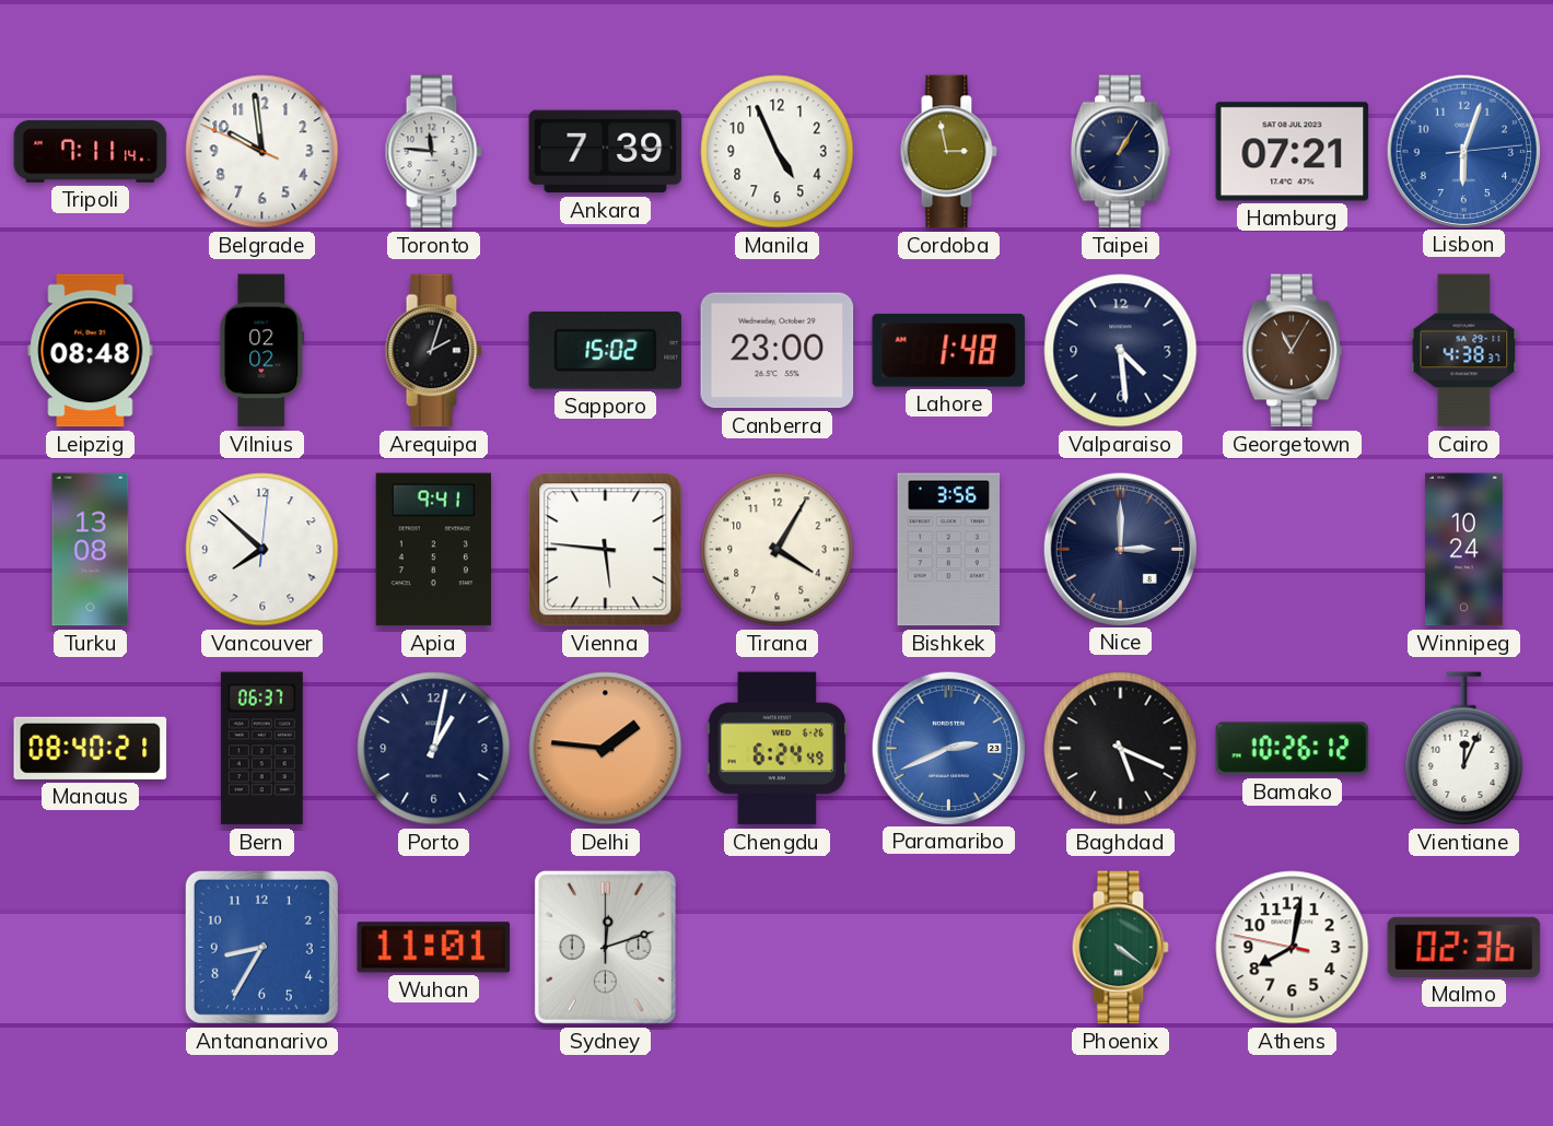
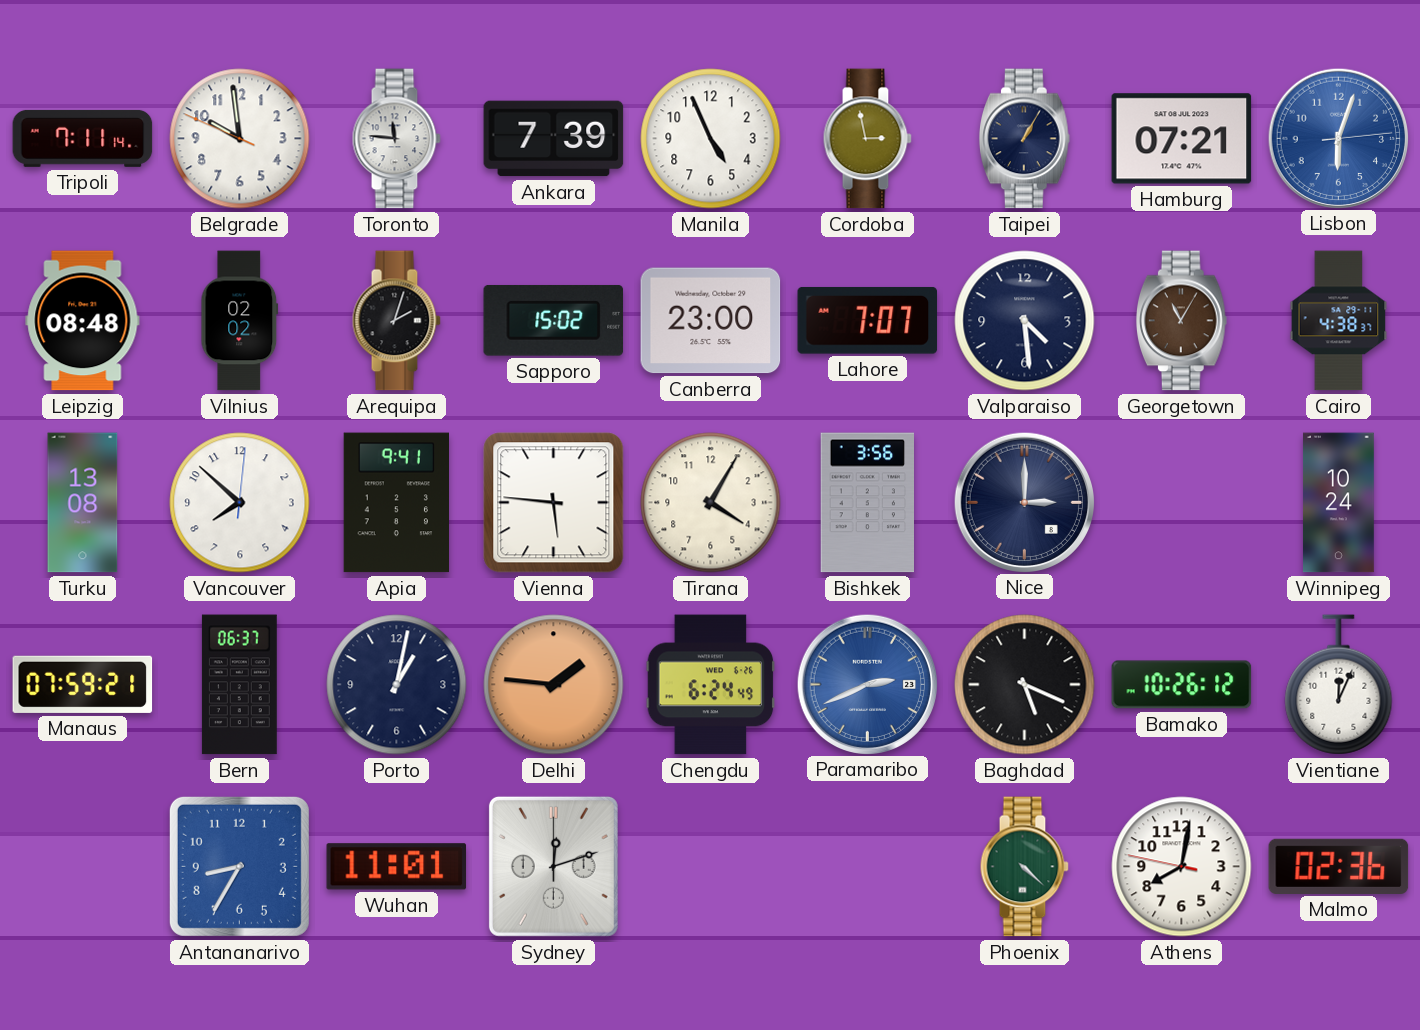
Lahore: 1:48 -> 7:07 (868, 321)
Manaus: 08:40 -> 07:59 (83, 684)
Phoenix: 4:21 -> 4:22 (1024, 867)
